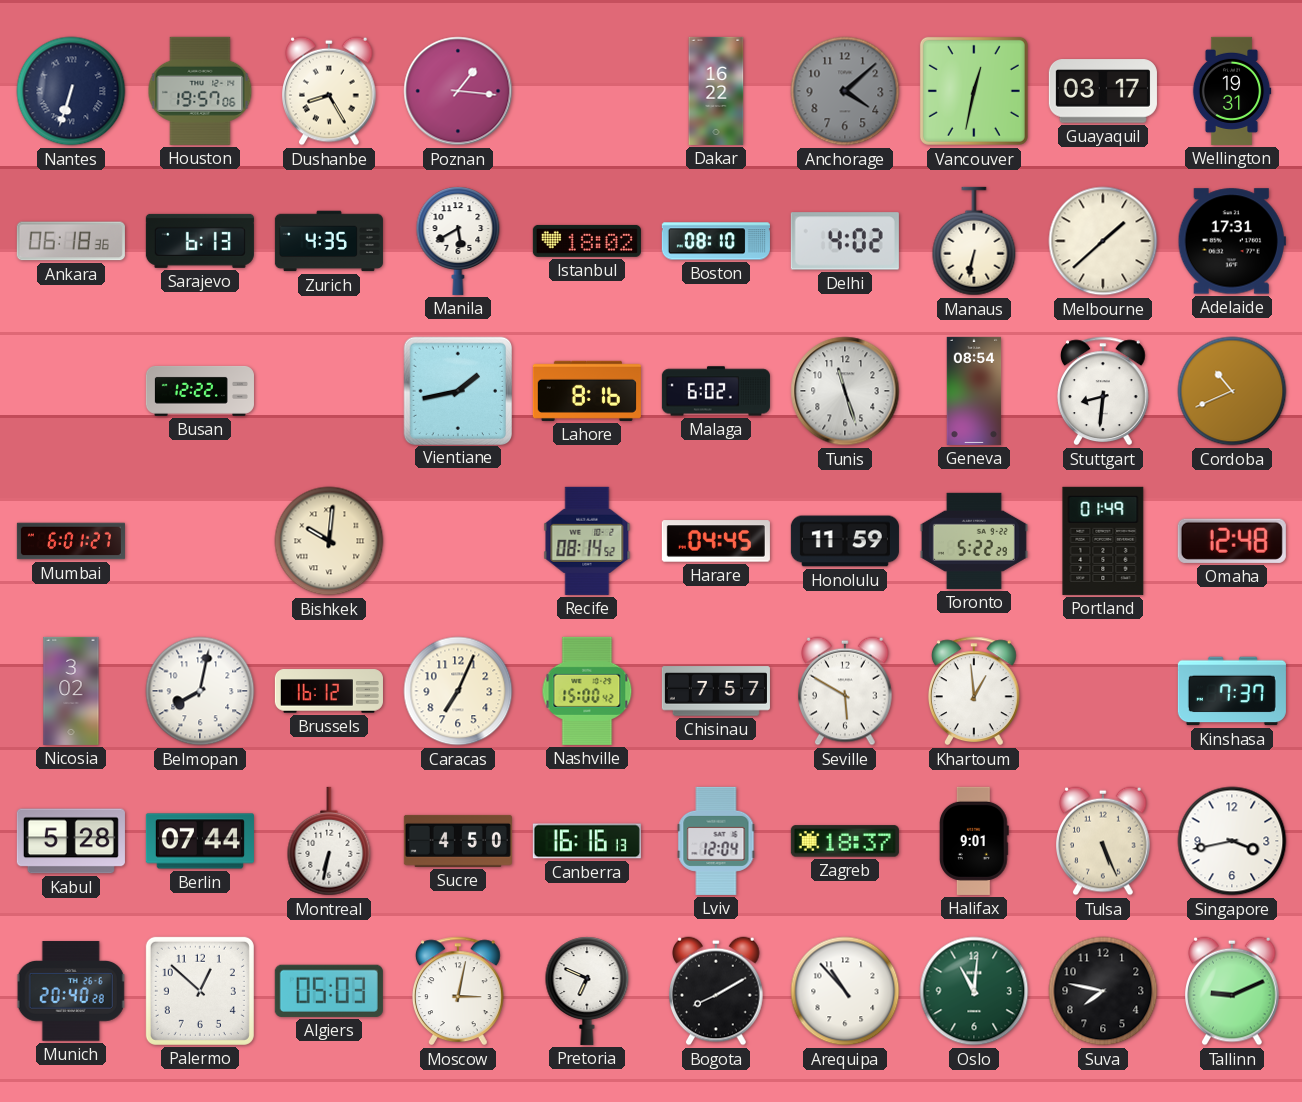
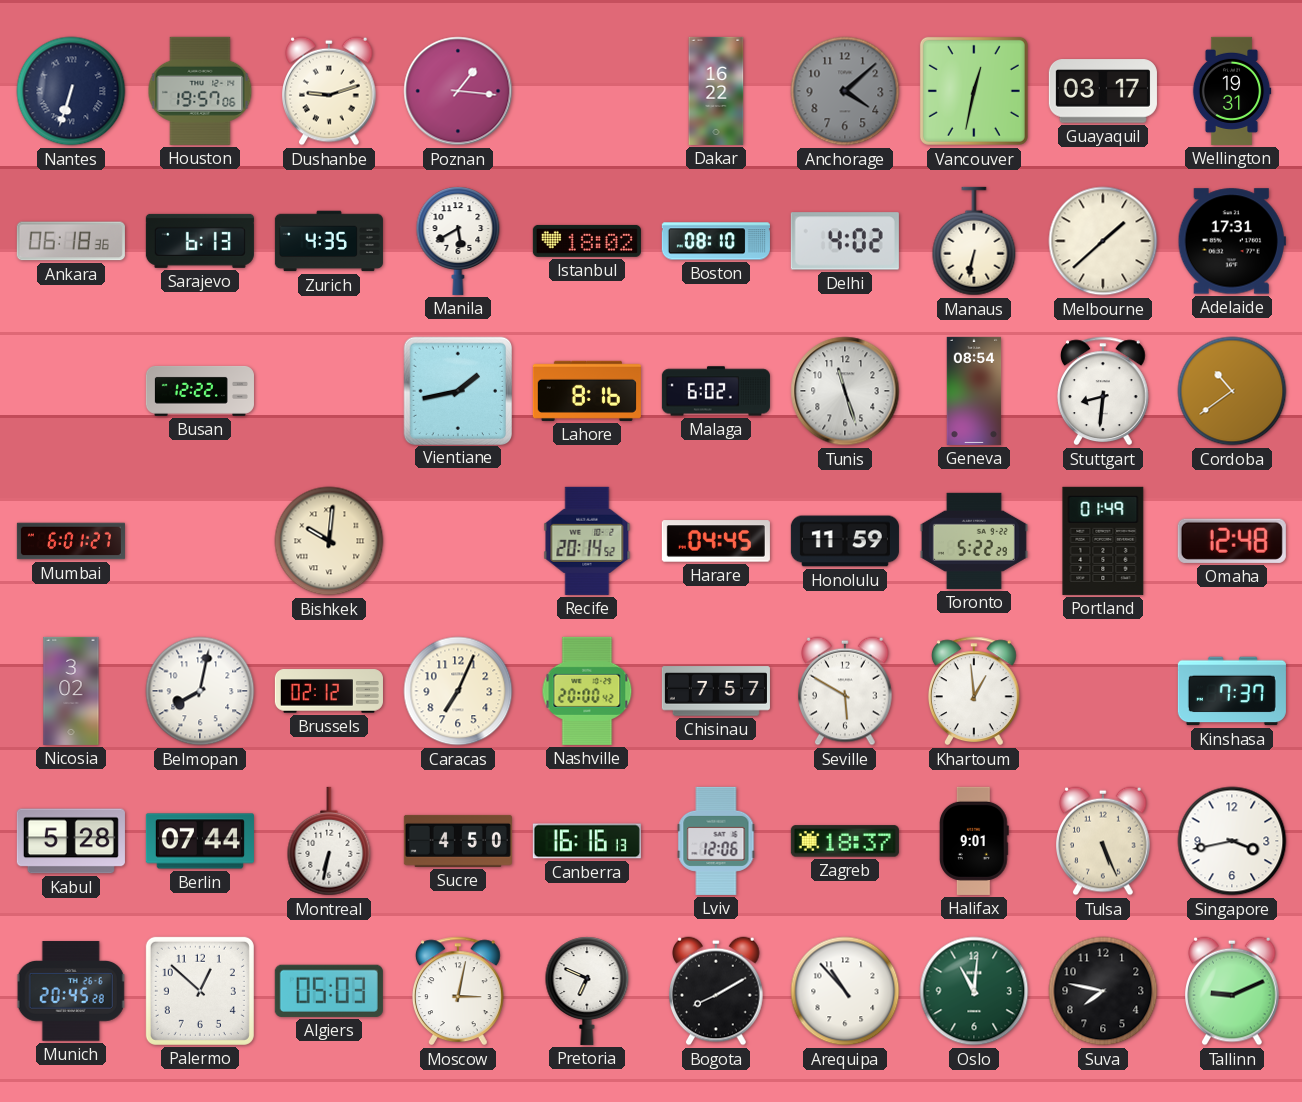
Dushanbe: 8:25 -> 9:12 (329, 91)
Cordoba: 10:41 -> 10:39 (1232, 391)
Recife: 08:14 -> 20:14 (587, 541)
Brussels: 16:12 -> 02:12 (329, 691)
Nashville: 15:00 -> 20:00 (587, 691)
Lviv: 12:04 -> 12:06 (716, 841)
Munich: 20:40 -> 20:45 (71, 991)
